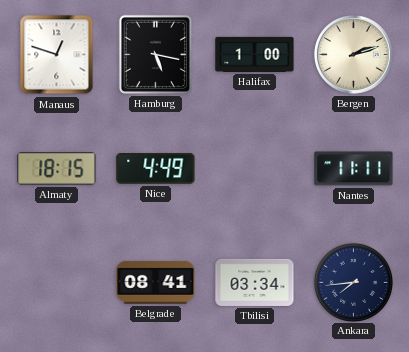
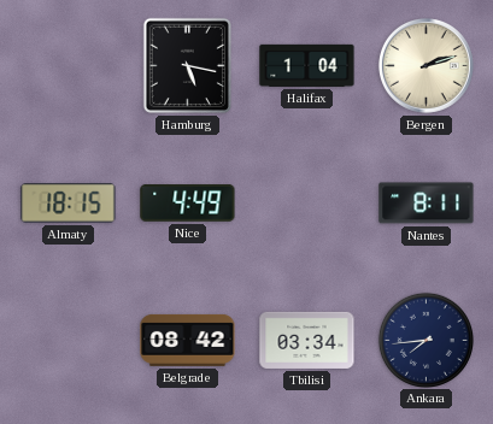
Manaus: 12:48 -> none (57, 55)
Halifax: 1:00 -> 1:04 (307, 65)
Nantes: 11:11 -> 8:11 (427, 204)
Belgrade: 08:41 -> 08:42 (188, 340)
